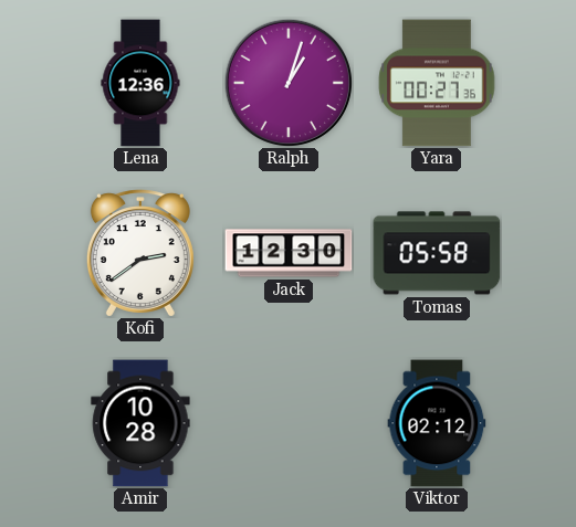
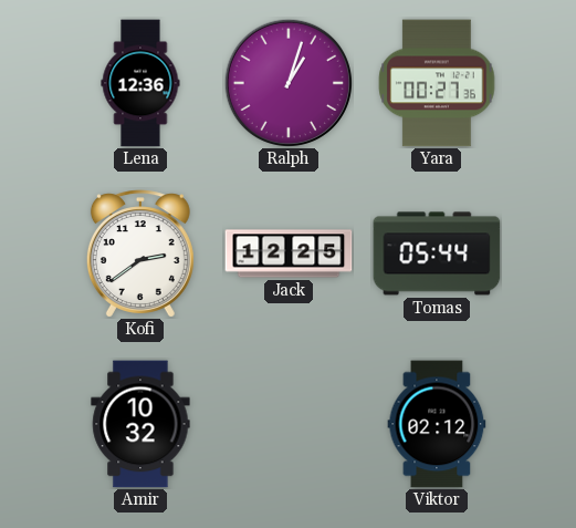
Jack: 12:30 -> 12:25 (289, 253)
Tomas: 05:58 -> 05:44 (437, 253)
Amir: 10:28 -> 10:32 (140, 424)
